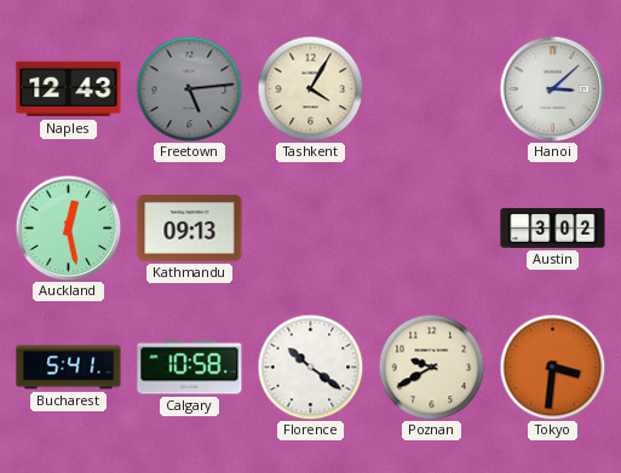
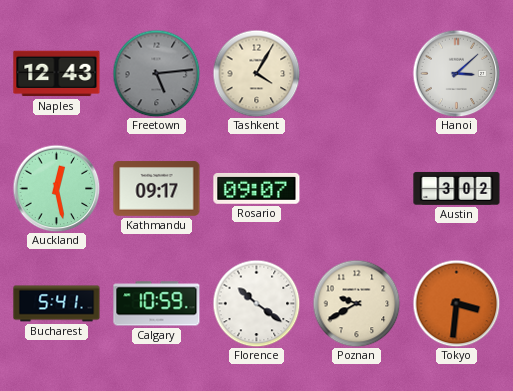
Kathmandu: 09:13 -> 09:17 (157, 189)
Rosario: none -> 09:07 (257, 189)
Calgary: 10:58 -> 10:59 (157, 304)
